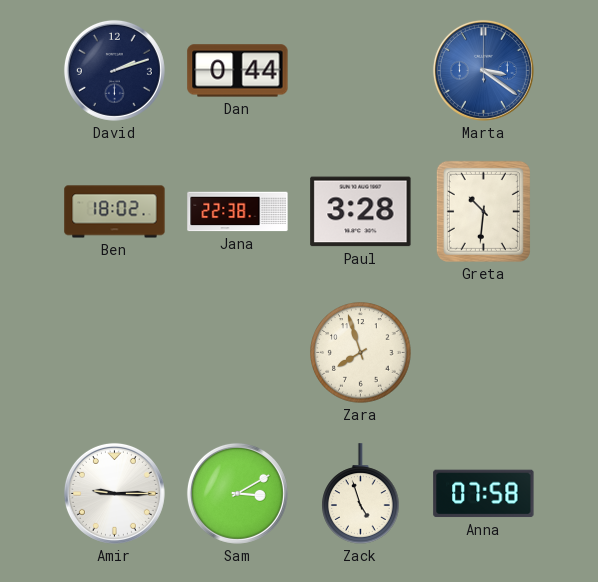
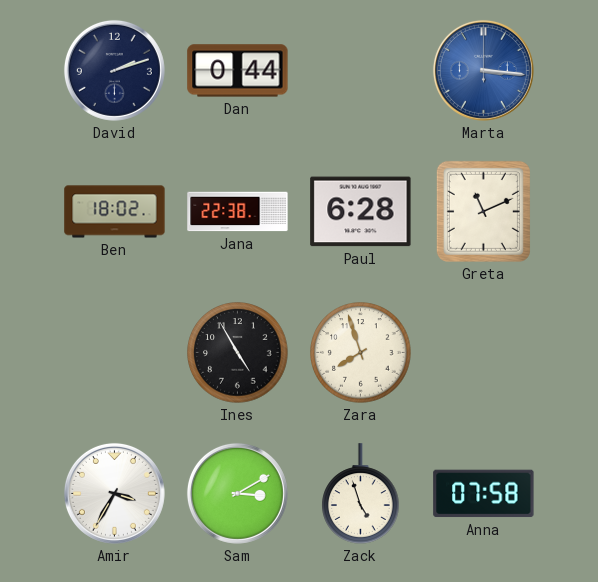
Marta: 3:21 -> 3:16 (483, 70)
Paul: 3:28 -> 6:28 (361, 212)
Greta: 10:31 -> 11:11 (483, 211)
Ines: none -> 4:55 (238, 353)
Amir: 9:15 -> 3:35 (114, 493)
